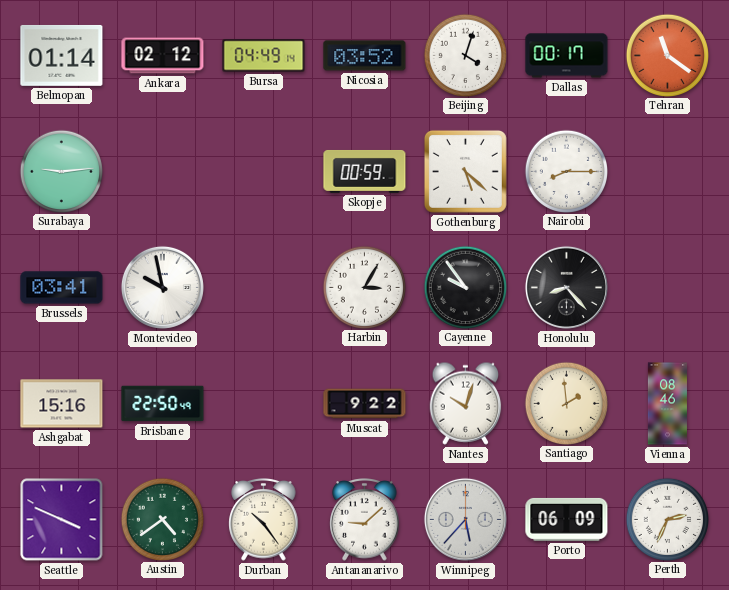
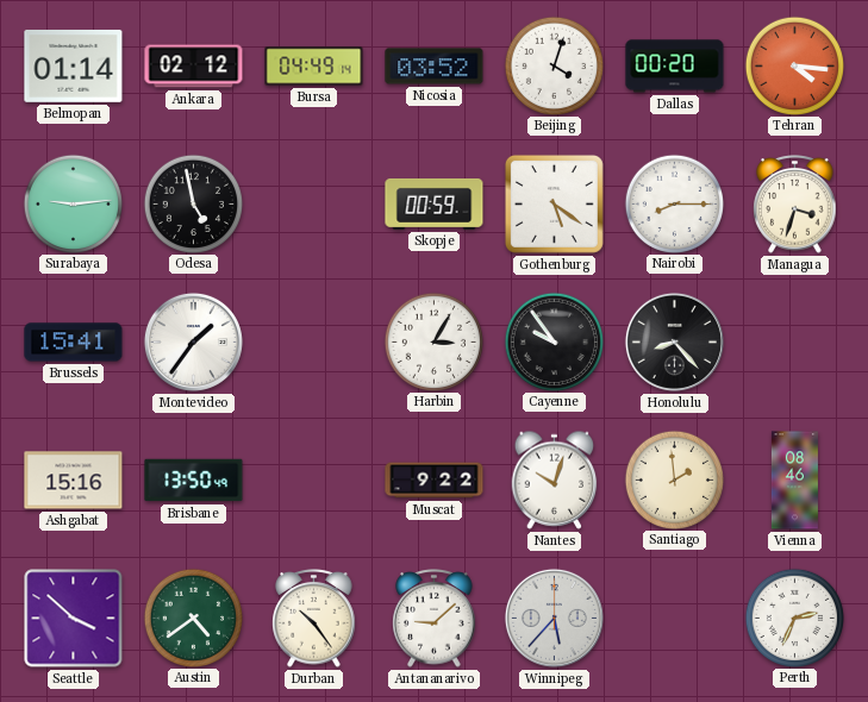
Dallas: 00:17 -> 00:20 (675, 67)
Tehran: 11:21 -> 4:16 (794, 65)
Odesa: none -> 4:58 (193, 203)
Gothenburg: 5:22 -> 5:21 (554, 203)
Managua: none -> 3:33 (795, 205)
Brussels: 03:41 -> 15:41 (74, 343)
Montevideo: 9:58 -> 1:36 (193, 341)
Brisbane: 22:50 -> 13:50 (194, 481)
Seattle: 3:49 -> 3:52 (74, 619)
Porto: 06:09 -> none (567, 519)
